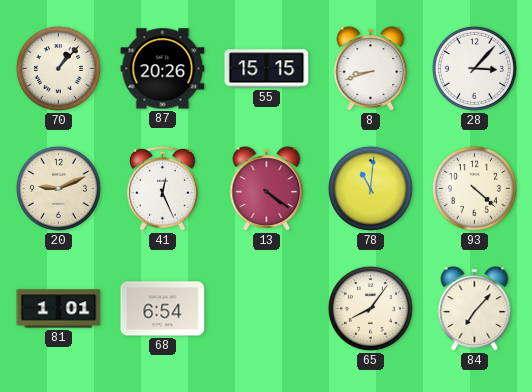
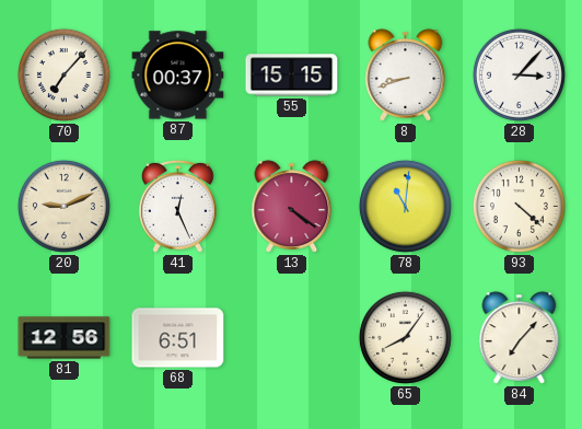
70: 1:07 -> 7:07 (63, 74)
87: 20:26 -> 00:37 (178, 76)
81: 1:01 -> 12:56 (65, 338)
68: 6:54 -> 6:51 (178, 338)
